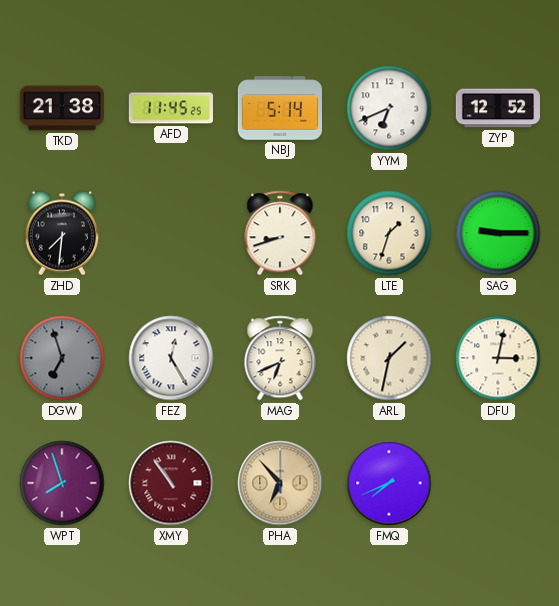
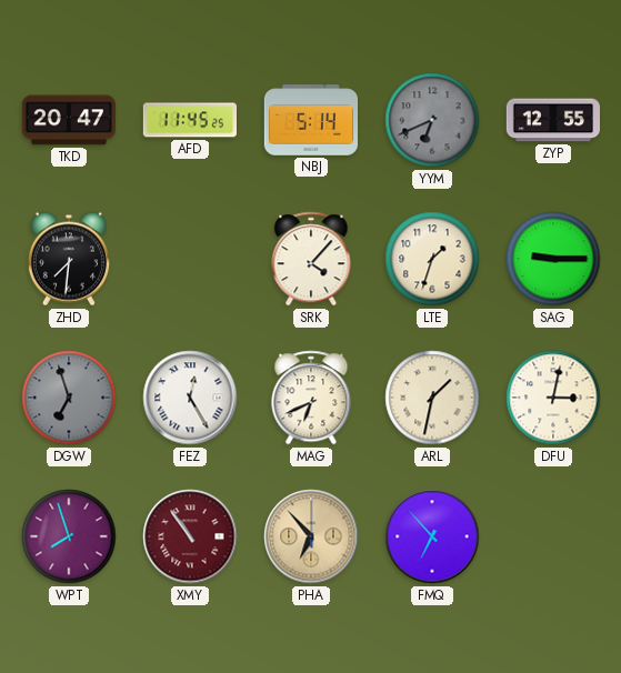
TKD: 21:38 -> 20:47 (69, 120)
YYM dial: white -> grey (432, 120)
ZYP: 12:52 -> 12:55 (553, 120)
SRK: 8:42 -> 4:07 (311, 259)
FMQ: 7:41 -> 6:53 (432, 536)
